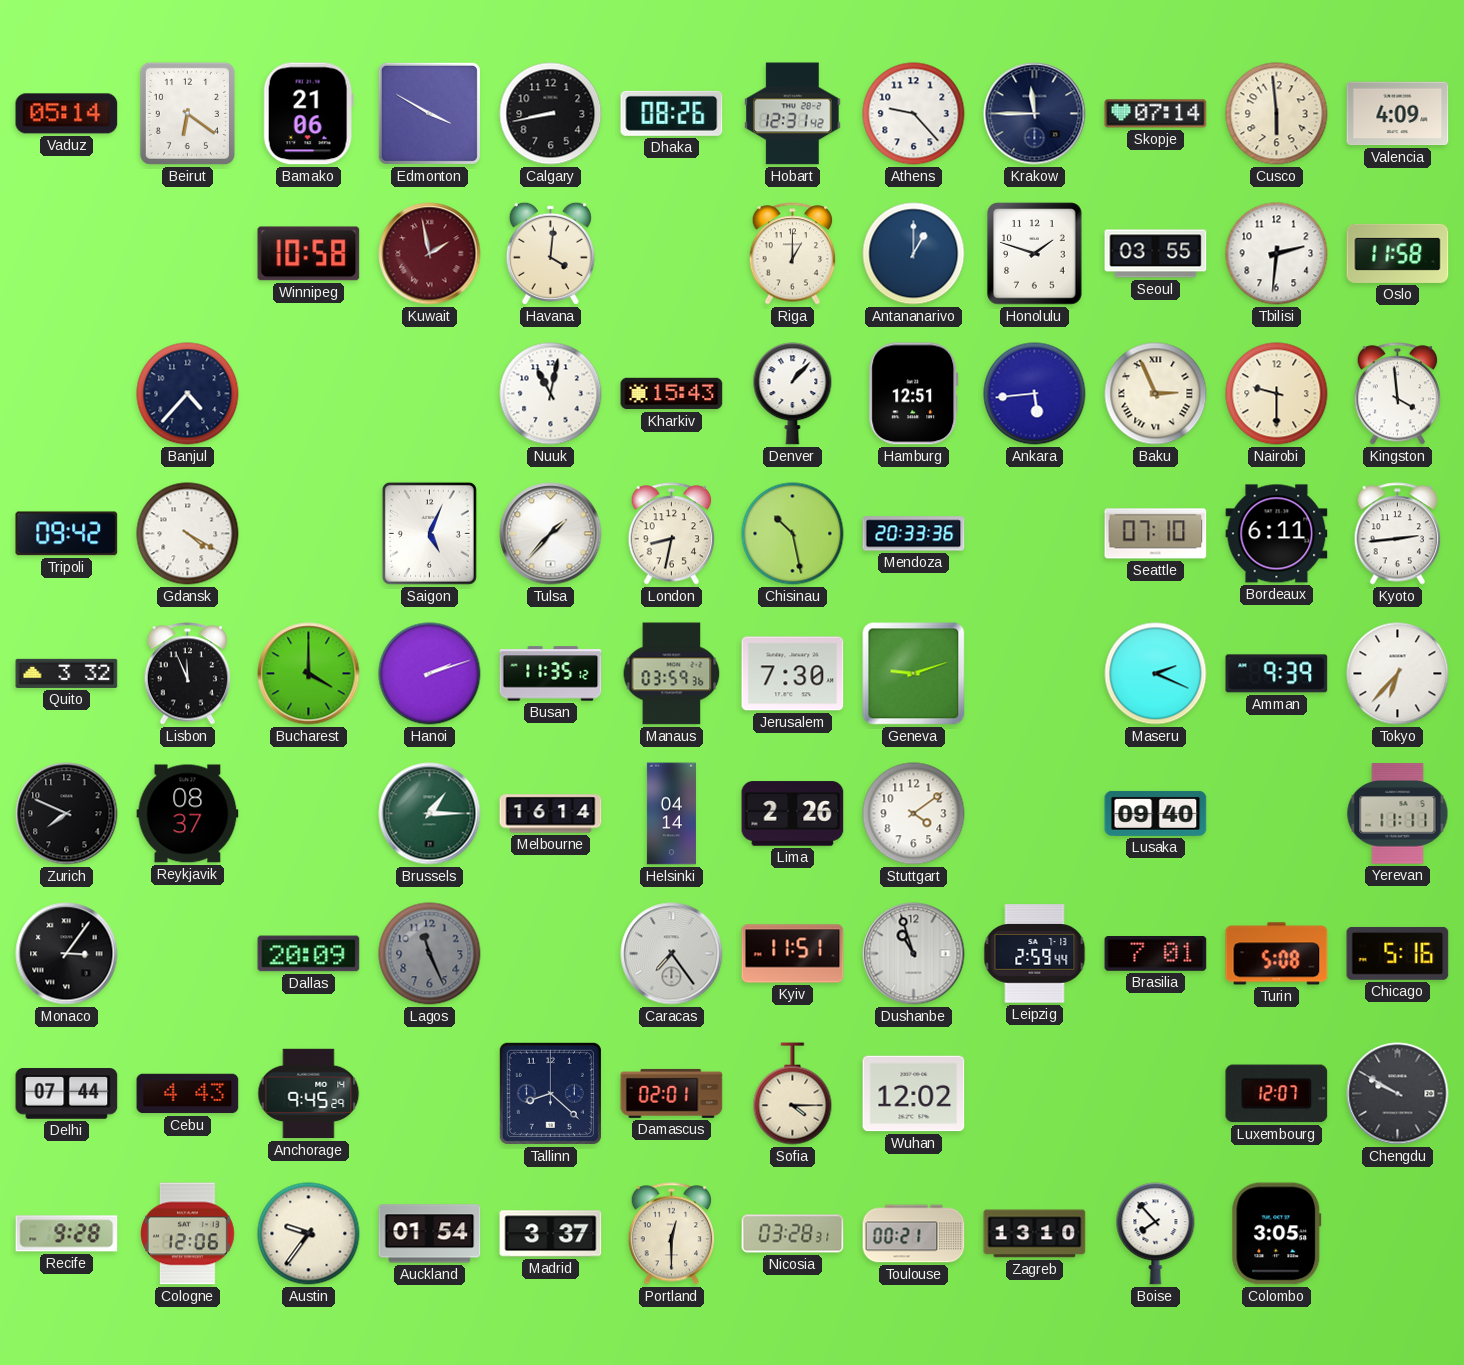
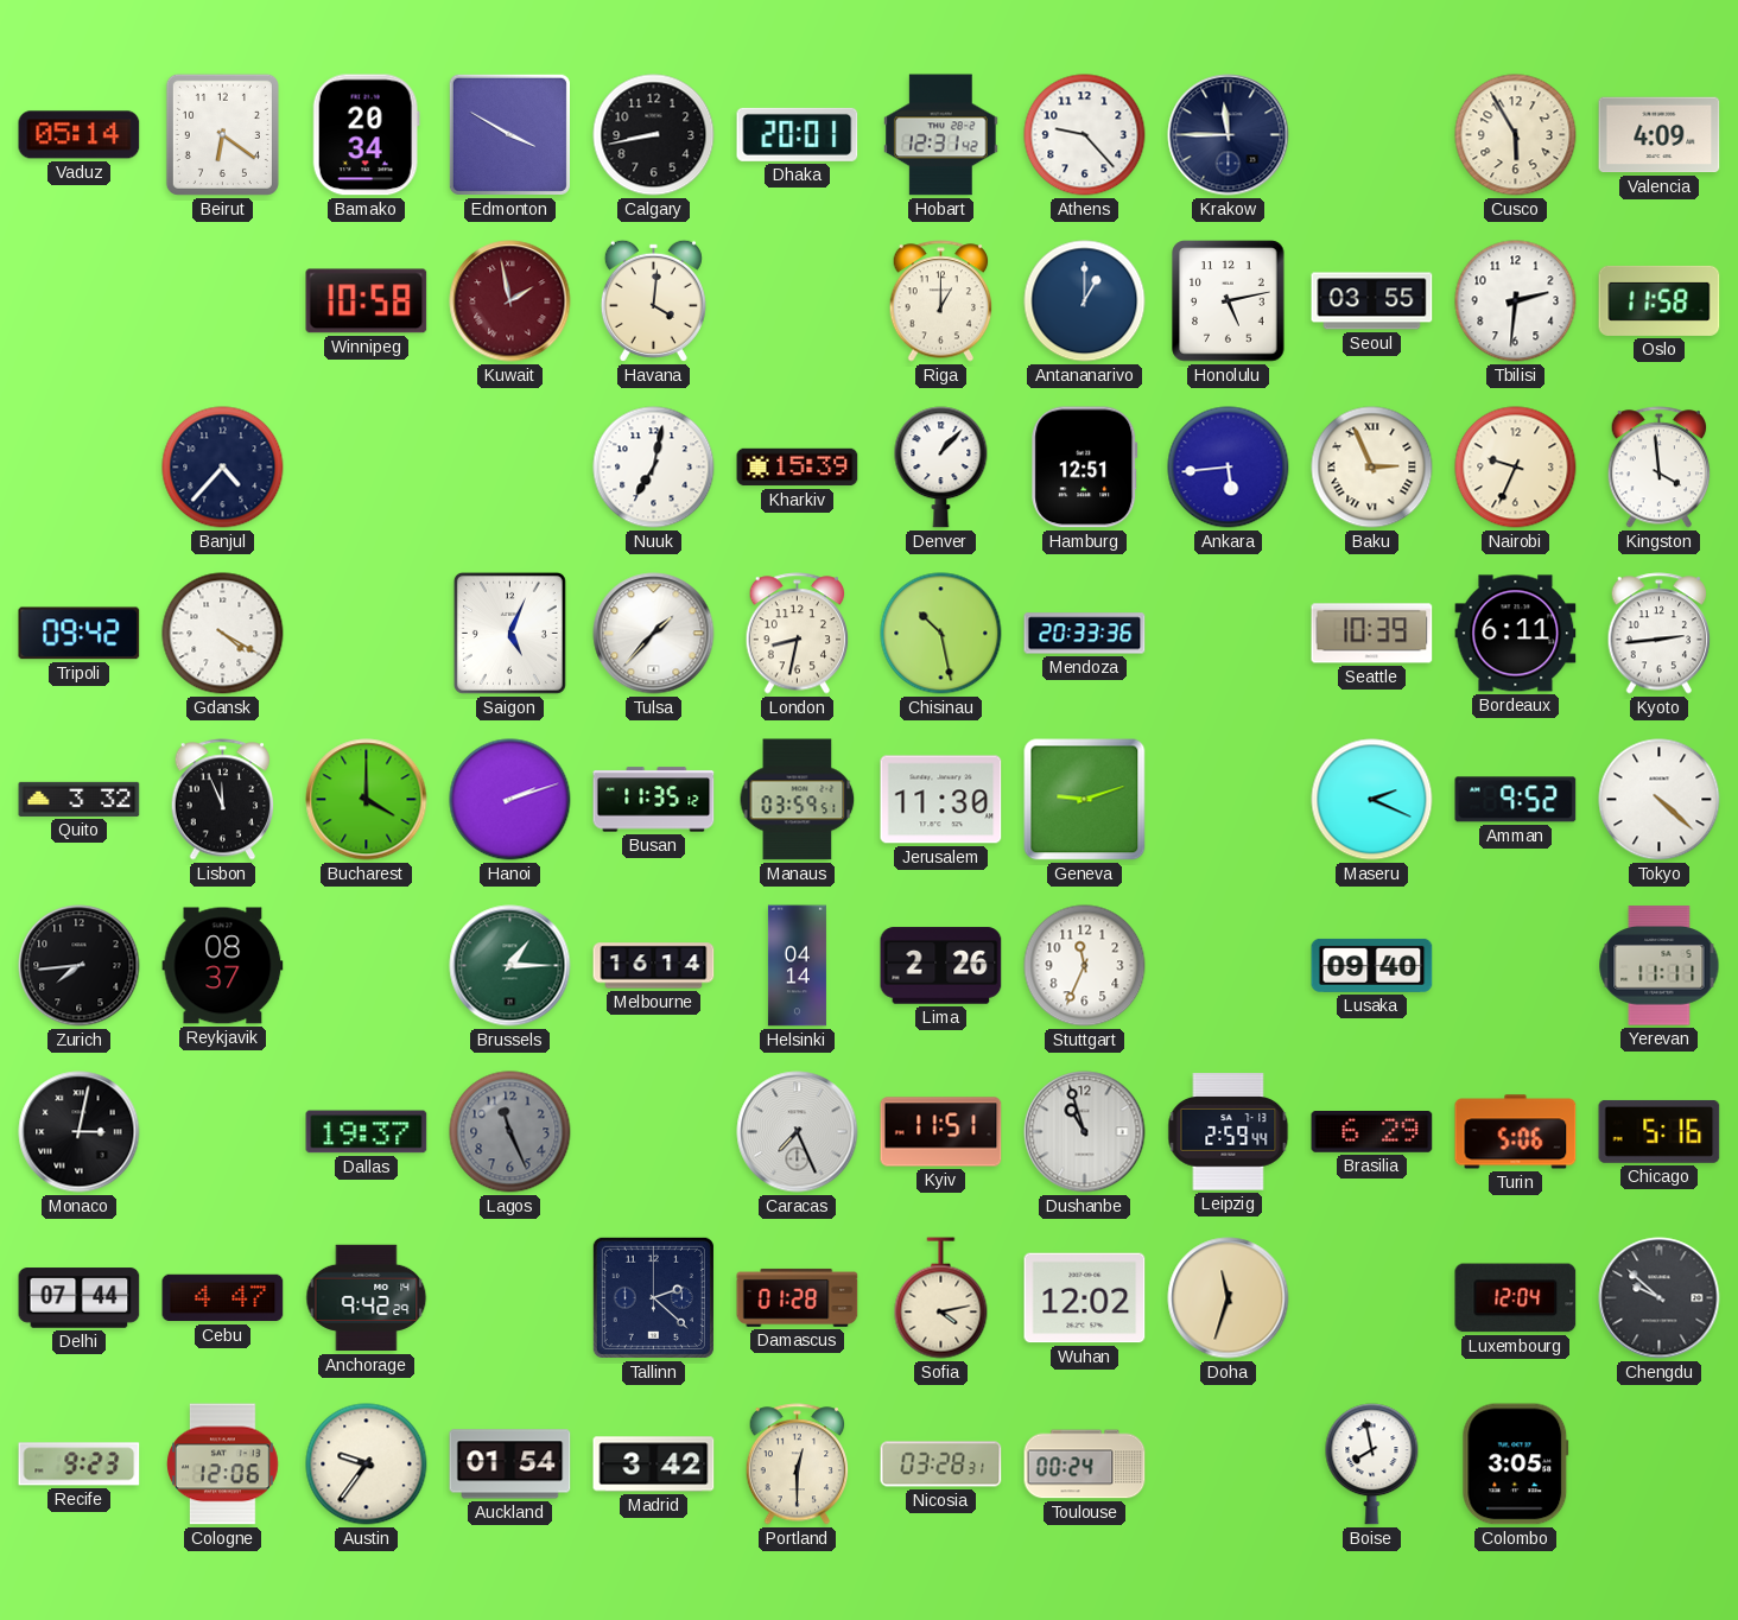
Bamako: 21:06 -> 20:34 (366, 135)
Dhaka: 08:26 -> 20:01 (798, 134)
Skopje: 07:14 -> none (1156, 114)
Cusco: 5:59 -> 5:55 (1516, 135)
Honolulu: 1:48 -> 5:13 (1229, 301)
Nuuk: 11:02 -> 7:02 (654, 468)
Kharkiv: 15:43 -> 15:39 (798, 468)
Nairobi: 9:30 -> 9:34 (1516, 468)
Seattle: 07:10 -> 10:39 (1372, 634)
Manaus: 03:59:36 -> 03:59:51 (798, 800)
Jerusalem: 7:30 -> 11:30 (941, 800)
Amman: 9:39 -> 9:52 (1516, 800)
Tokyo: 6:37 -> 4:22 (1660, 800)
Zurich: 7:49 -> 7:44 (80, 966)
Stuttgart: 4:09 -> 11:34 (1085, 966)
Monaco: 3:06 -> 3:02 (80, 1132)
Dallas: 20:09 -> 19:37 (367, 1132)
Caracas: 7:24 -> 7:26 (798, 1132)
Brasilia: 7:01 -> 6:29 (1372, 1132)
Turin: 5:08 -> 5:06 (1516, 1132)
Cebu: 4:43 -> 4:47 (223, 1298)
Anchorage: 9:45 -> 9:42 (367, 1298)
Tallinn: 8:22 -> 2:22 (653, 1297)
Damascus: 02:01 -> 01:28 (798, 1297)
Sofia: 4:15 -> 4:13 (941, 1298)
Doha: none -> 11:33 (1229, 1298)
Luxembourg: 12:07 -> 12:04 (1516, 1298)
Chengdu: 9:50 -> 9:52 (1660, 1298)
Recife: 9:28 -> 9:23 (80, 1465)
Madrid: 3:37 -> 3:42 (654, 1465)
Toulouse: 00:21 -> 00:24 (1085, 1465)
Zagreb: 13:10 -> none (1035, 1234)
Boise: 7:53 -> 7:58 (1372, 1465)
